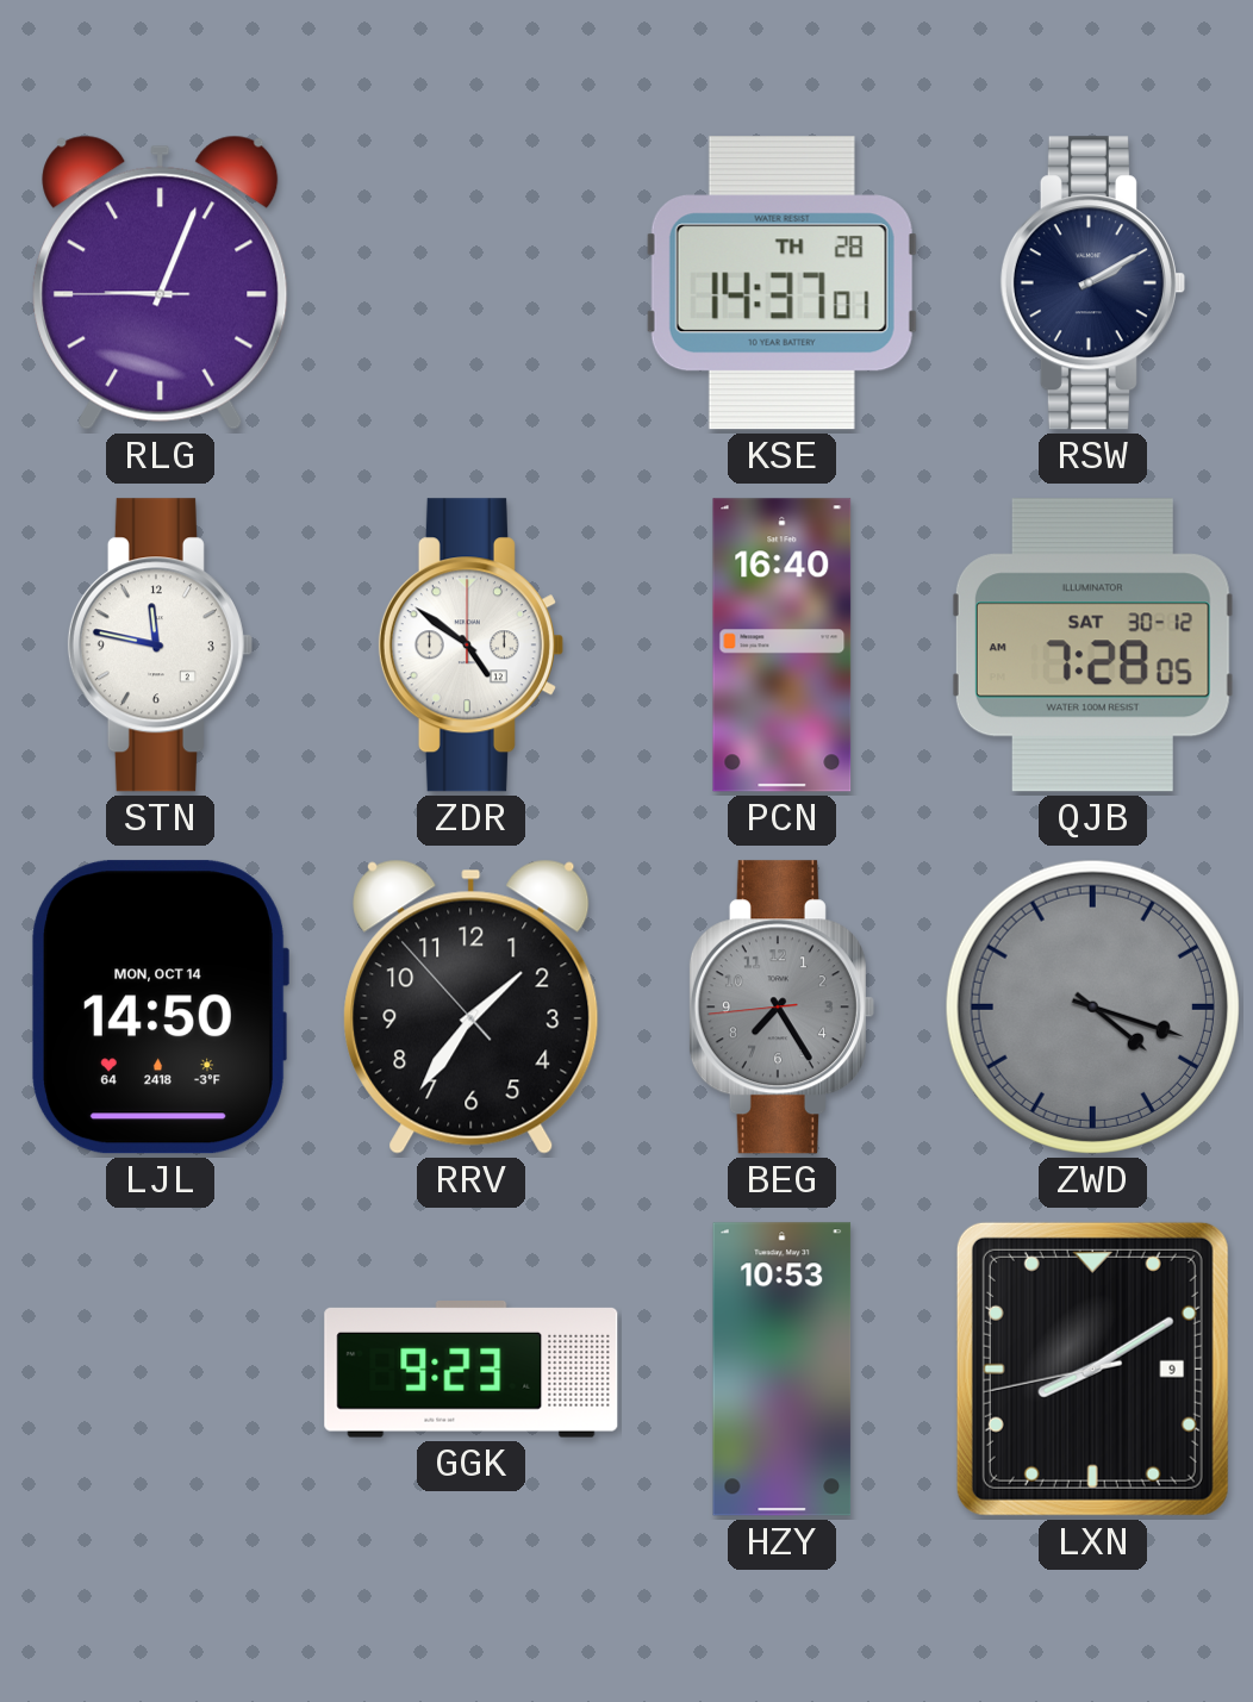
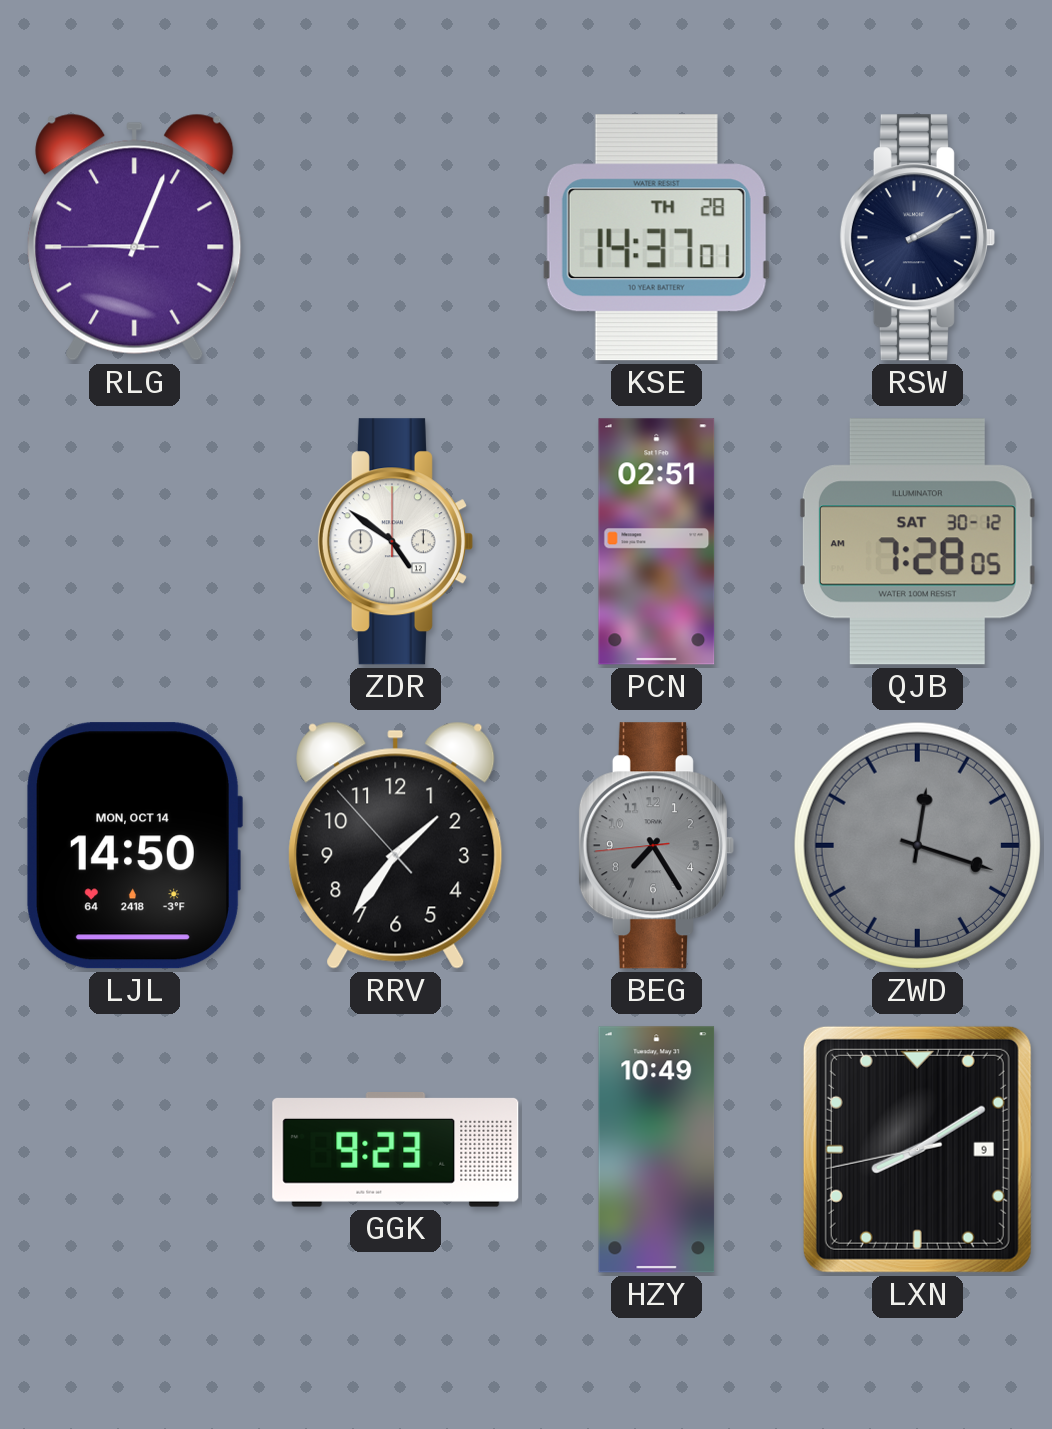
STN: 11:47 -> none (160, 646)
PCN: 16:40 -> 02:51 (657, 542)
ZWD: 4:18 -> 12:18 (917, 845)
HZY: 10:53 -> 10:49 (657, 1150)
